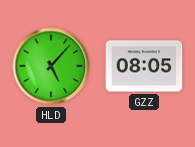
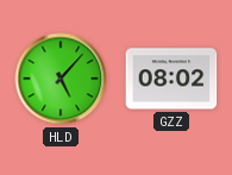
GZZ: 08:05 -> 08:02 (171, 79)
